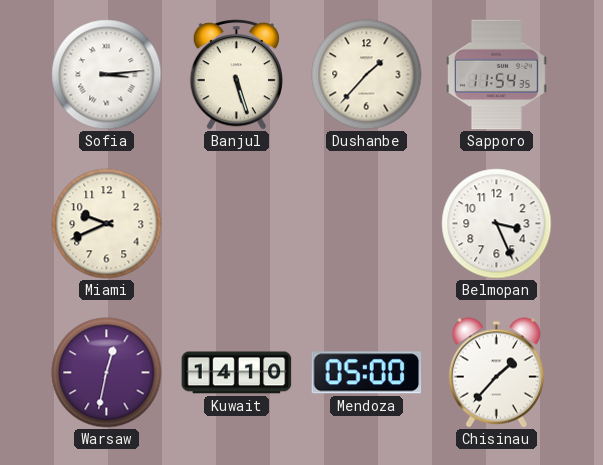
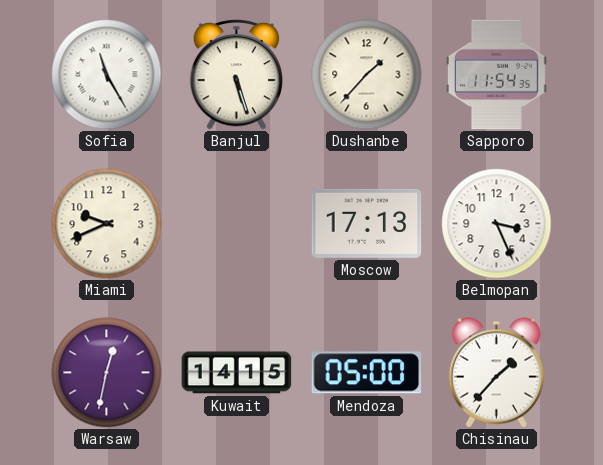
Sofia: 3:14 -> 11:25 (107, 75)
Moscow: none -> 17:13 (367, 223)
Kuwait: 14:10 -> 14:15 (237, 373)
